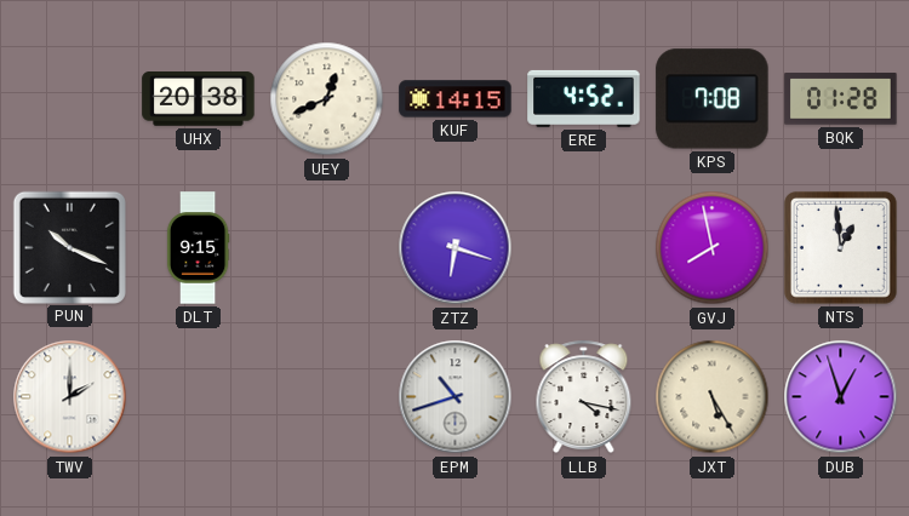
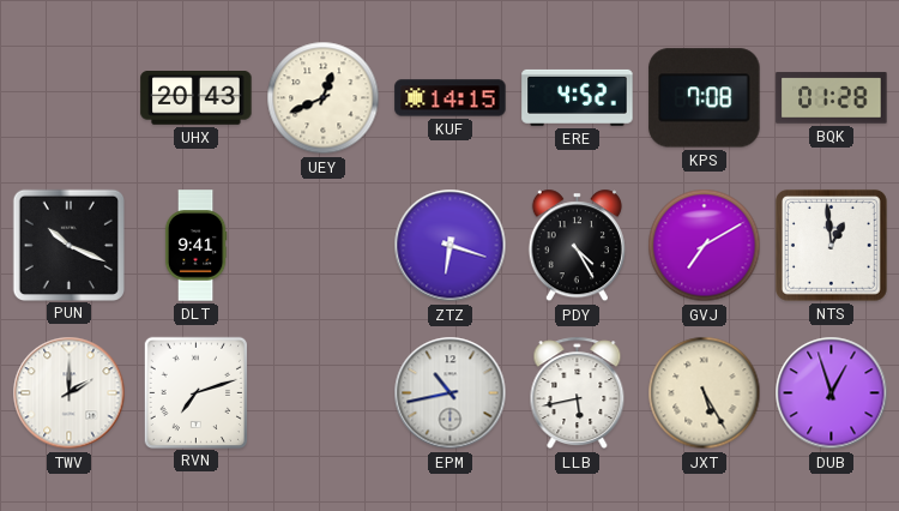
UHX: 20:38 -> 20:43 (197, 98)
DLT: 9:15 -> 9:41 (195, 246)
PDY: none -> 4:25 (577, 246)
GVJ: 7:58 -> 7:10 (705, 246)
RVN: none -> 7:12 (195, 392)
EPM: 10:42 -> 10:43 (451, 393)
LLB: 4:17 -> 5:43 (578, 393)
